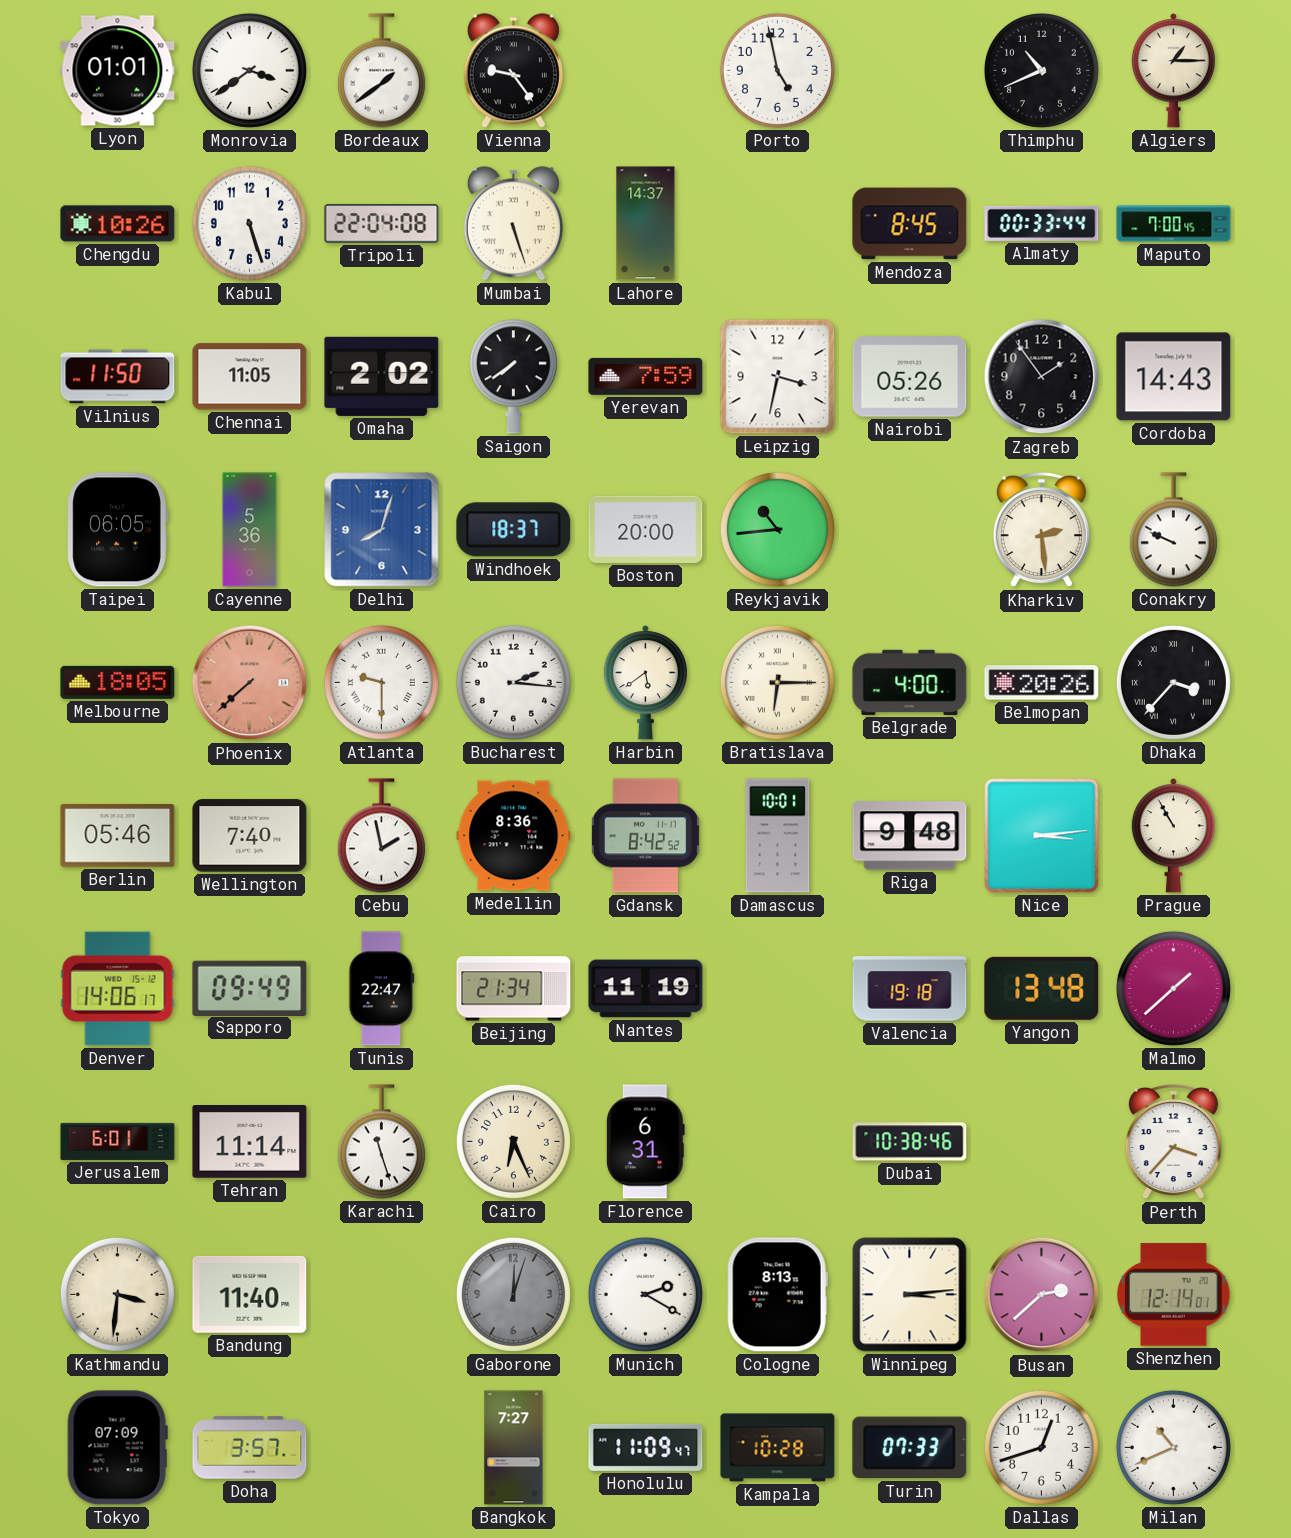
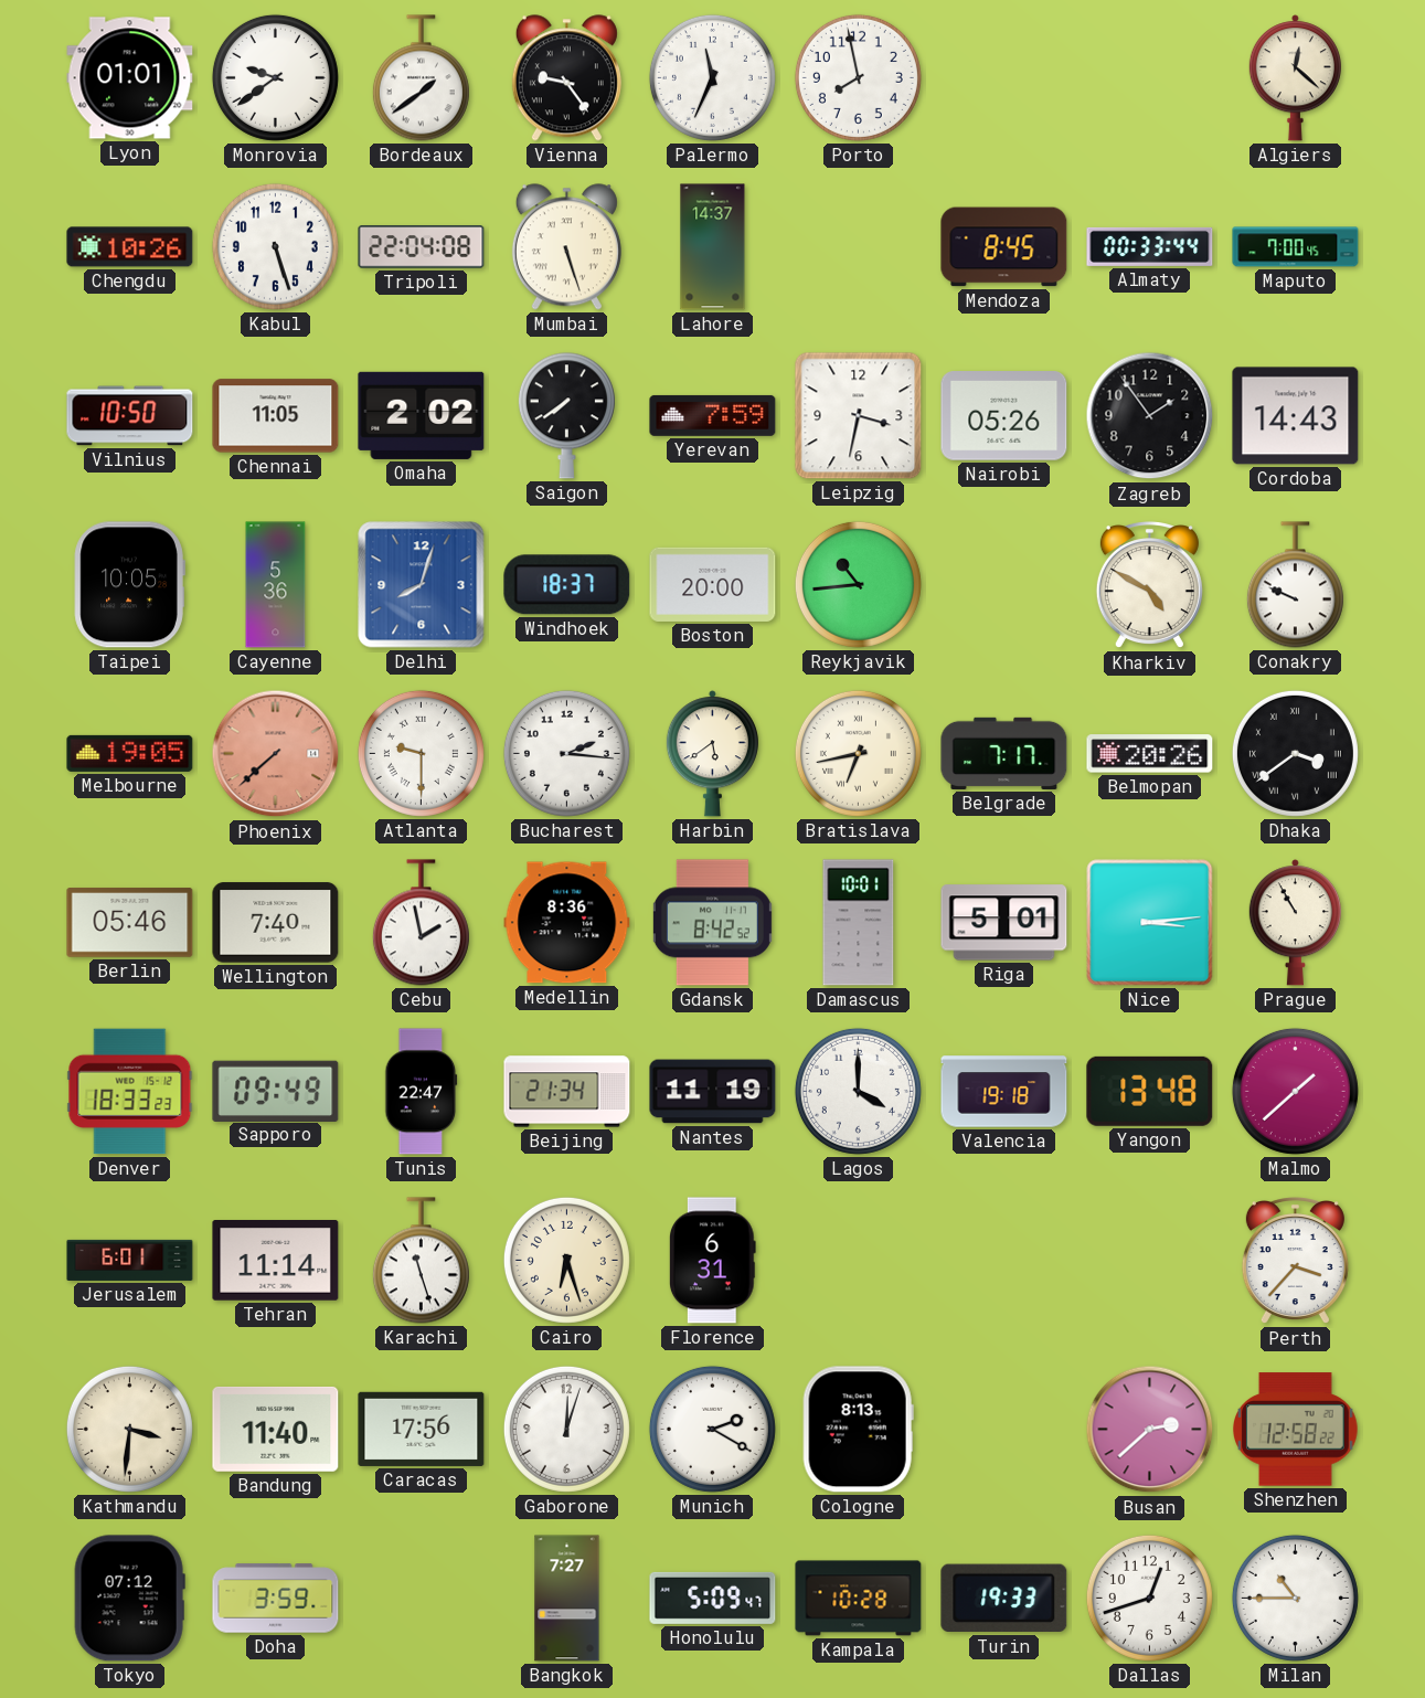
Monrovia: 3:39 -> 9:39 (275, 77)
Palermo: none -> 11:34 (712, 77)
Porto: 4:58 -> 7:58 (858, 77)
Thimphu: 10:41 -> none (1041, 70)
Algiers: 1:15 -> 12:22 (1295, 78)
Vilnius: 11:50 -> 10:50 (130, 416)
Taipei: 06:05 -> 10:05 (129, 585)
Kharkiv: 2:29 -> 4:50 (1149, 586)
Melbourne: 18:05 -> 19:05 (130, 753)
Bratislava: 6:15 -> 6:43 (858, 753)
Belgrade: 4:00 -> 7:17 (1004, 753)
Dhaka: 3:37 -> 3:39 (1295, 753)
Riga: 9:48 -> 5:01 (1004, 923)
Denver: 14:06 -> 18:33 (130, 1092)
Lagos: none -> 4:00 (858, 1091)
Cairo: 6:26 -> 6:27 (566, 1260)
Dubai: 10:38 -> none (910, 1142)
Caracas: none -> 17:56 (422, 1429)
Gaborone dial: grey -> white (566, 1429)
Winnipeg: 3:14 -> none (910, 1295)
Shenzhen: 12:14 -> 12:58 (1296, 1430)
Tokyo: 07:09 -> 07:12 (129, 1599)
Doha: 3:57 -> 3:59 (276, 1599)
Honolulu: 11:09 -> 5:09 (713, 1598)
Turin: 07:33 -> 19:33 (1004, 1599)
Milan: 10:41 -> 10:45 (1295, 1598)
